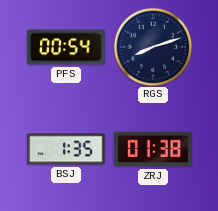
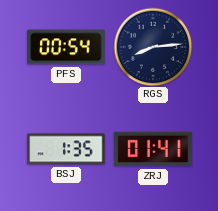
RGS: 8:12 -> 8:14 (153, 47)
ZRJ: 01:38 -> 01:41 (153, 149)
